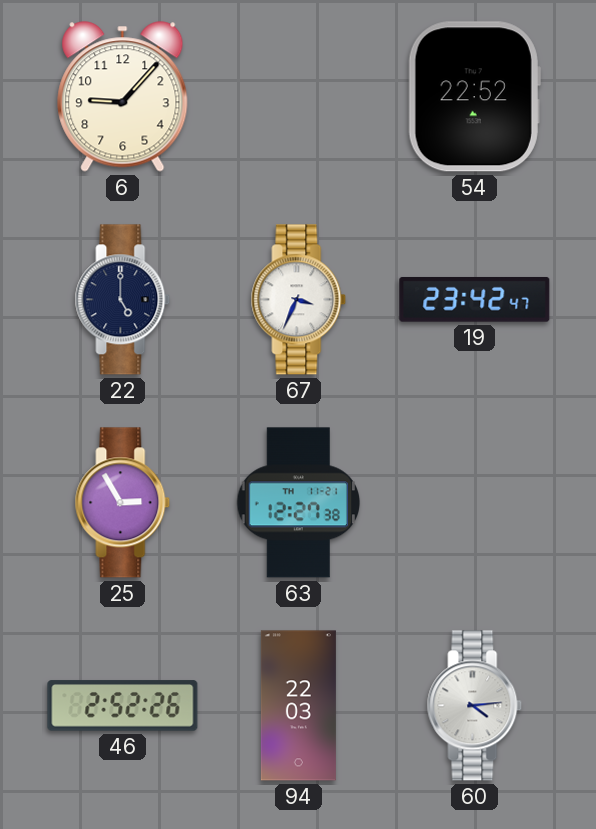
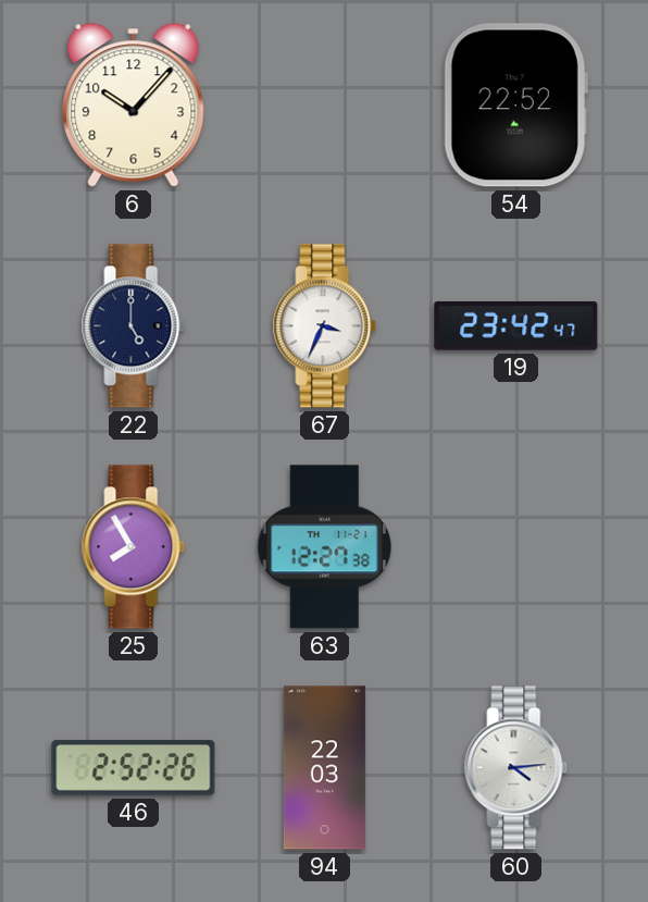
6: 9:07 -> 10:07 (134, 106)
25: 2:55 -> 7:55 (134, 547)
